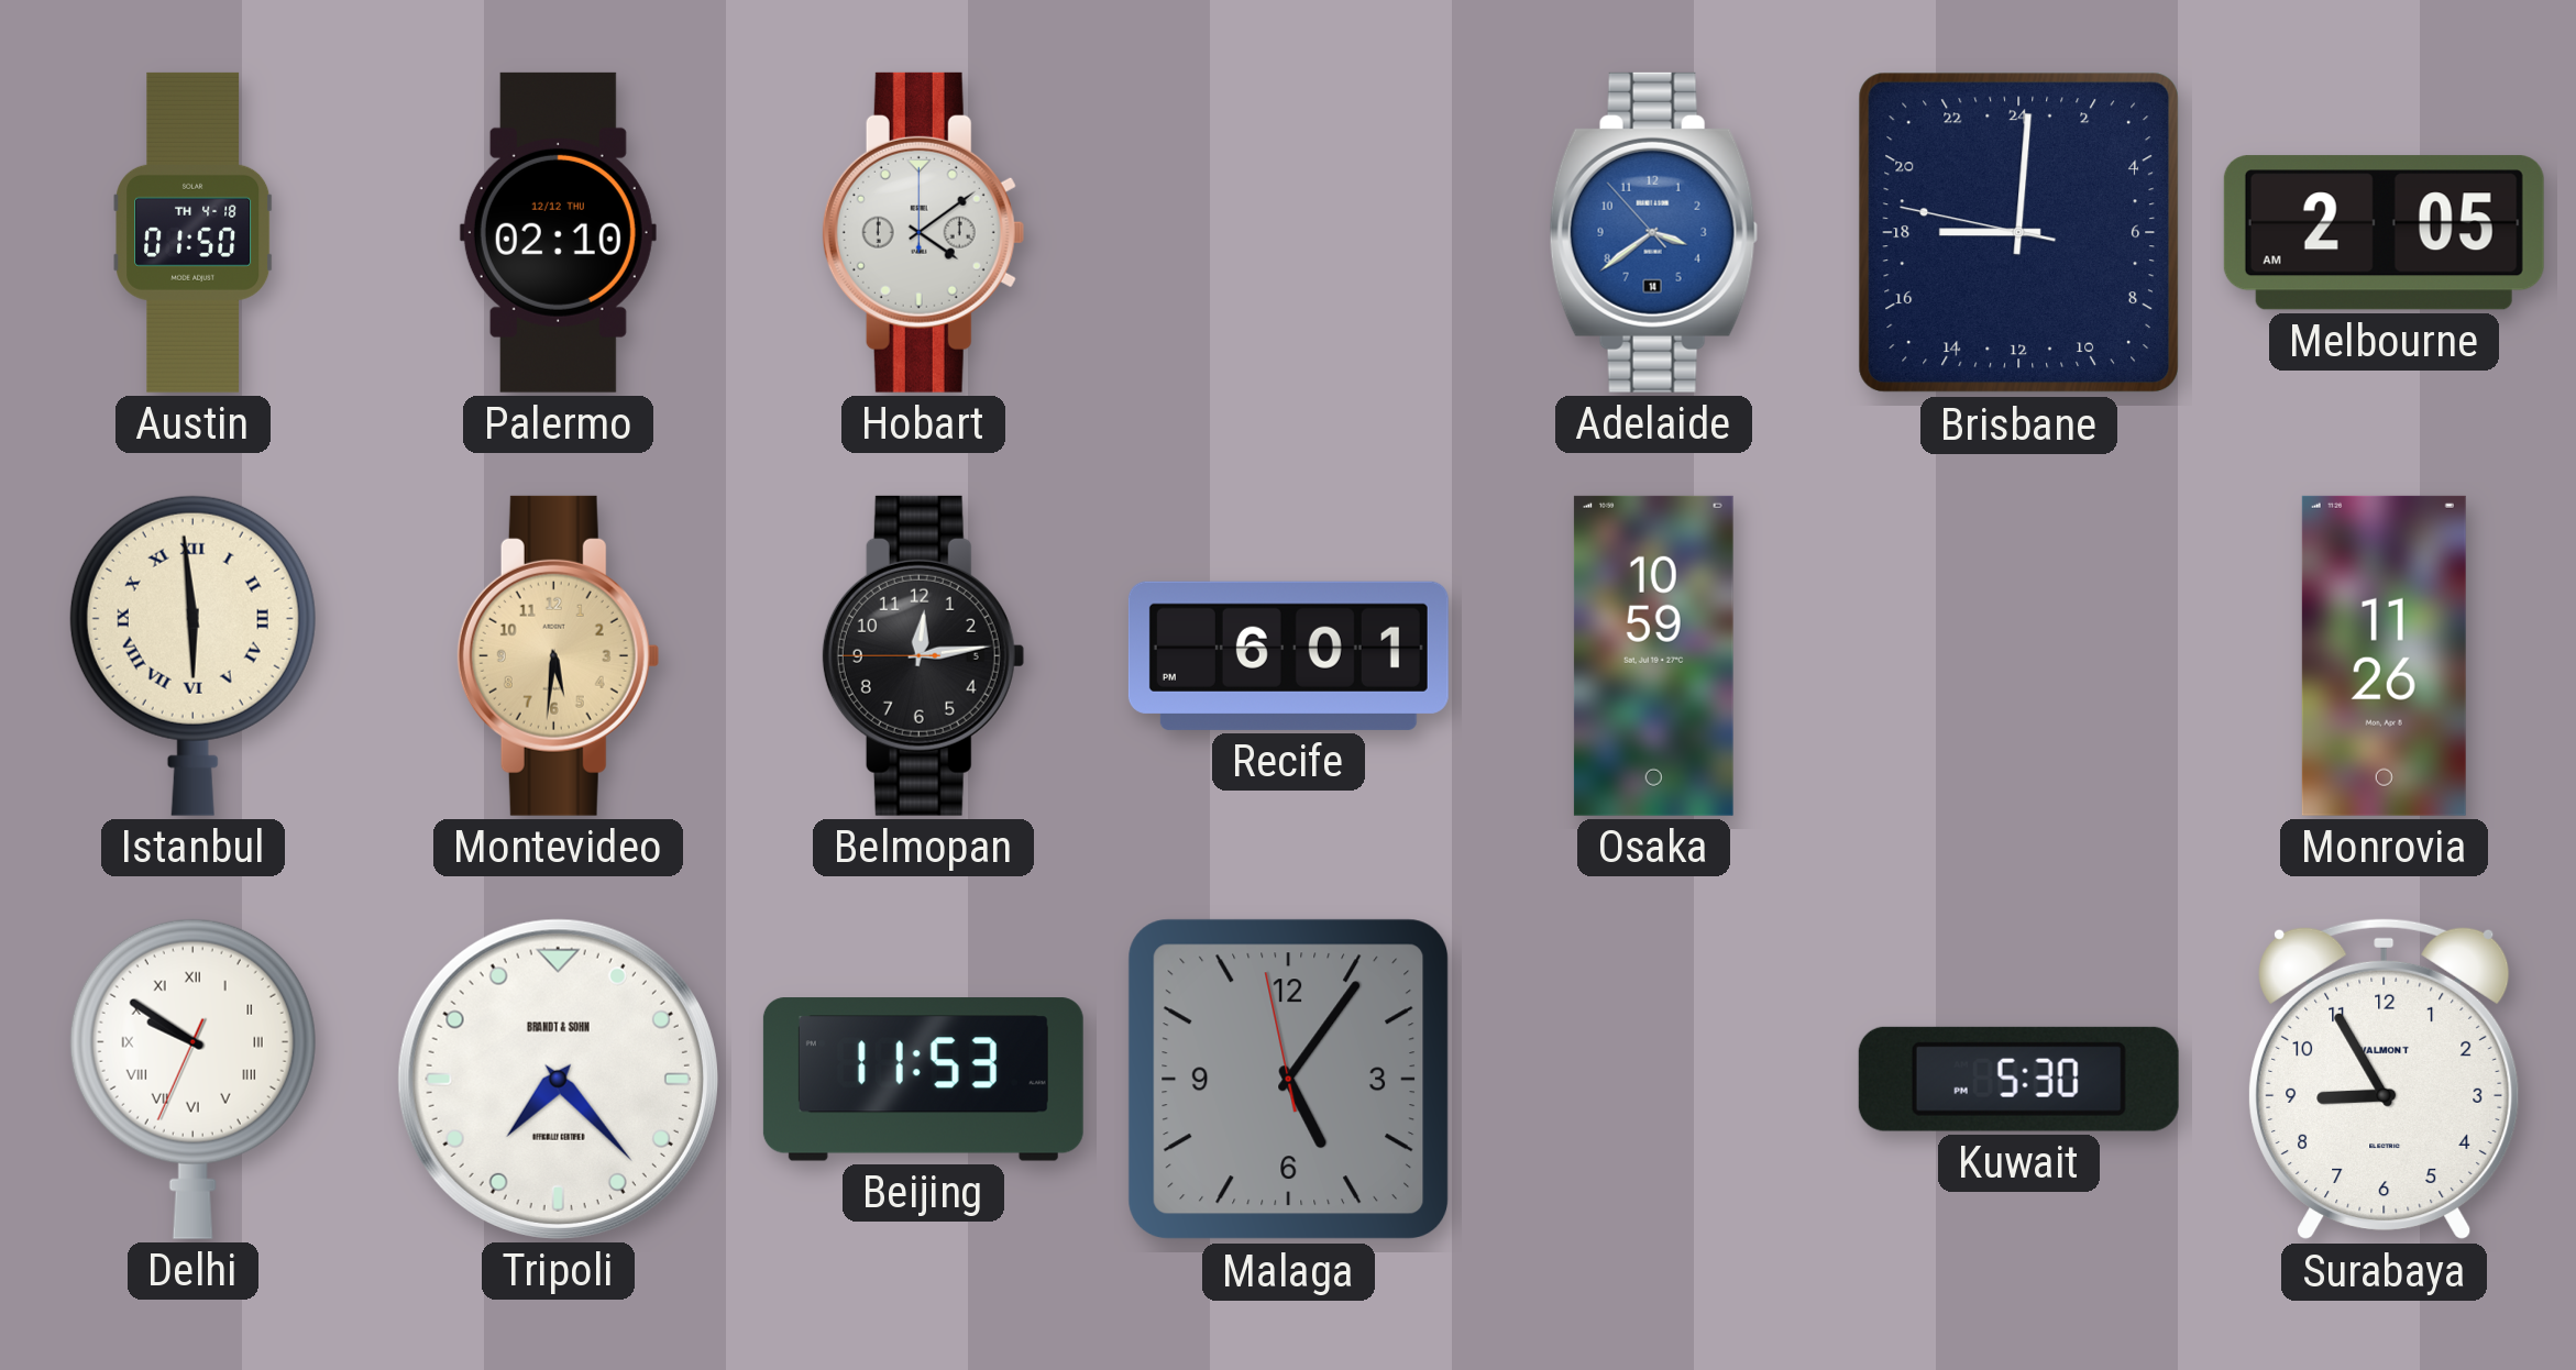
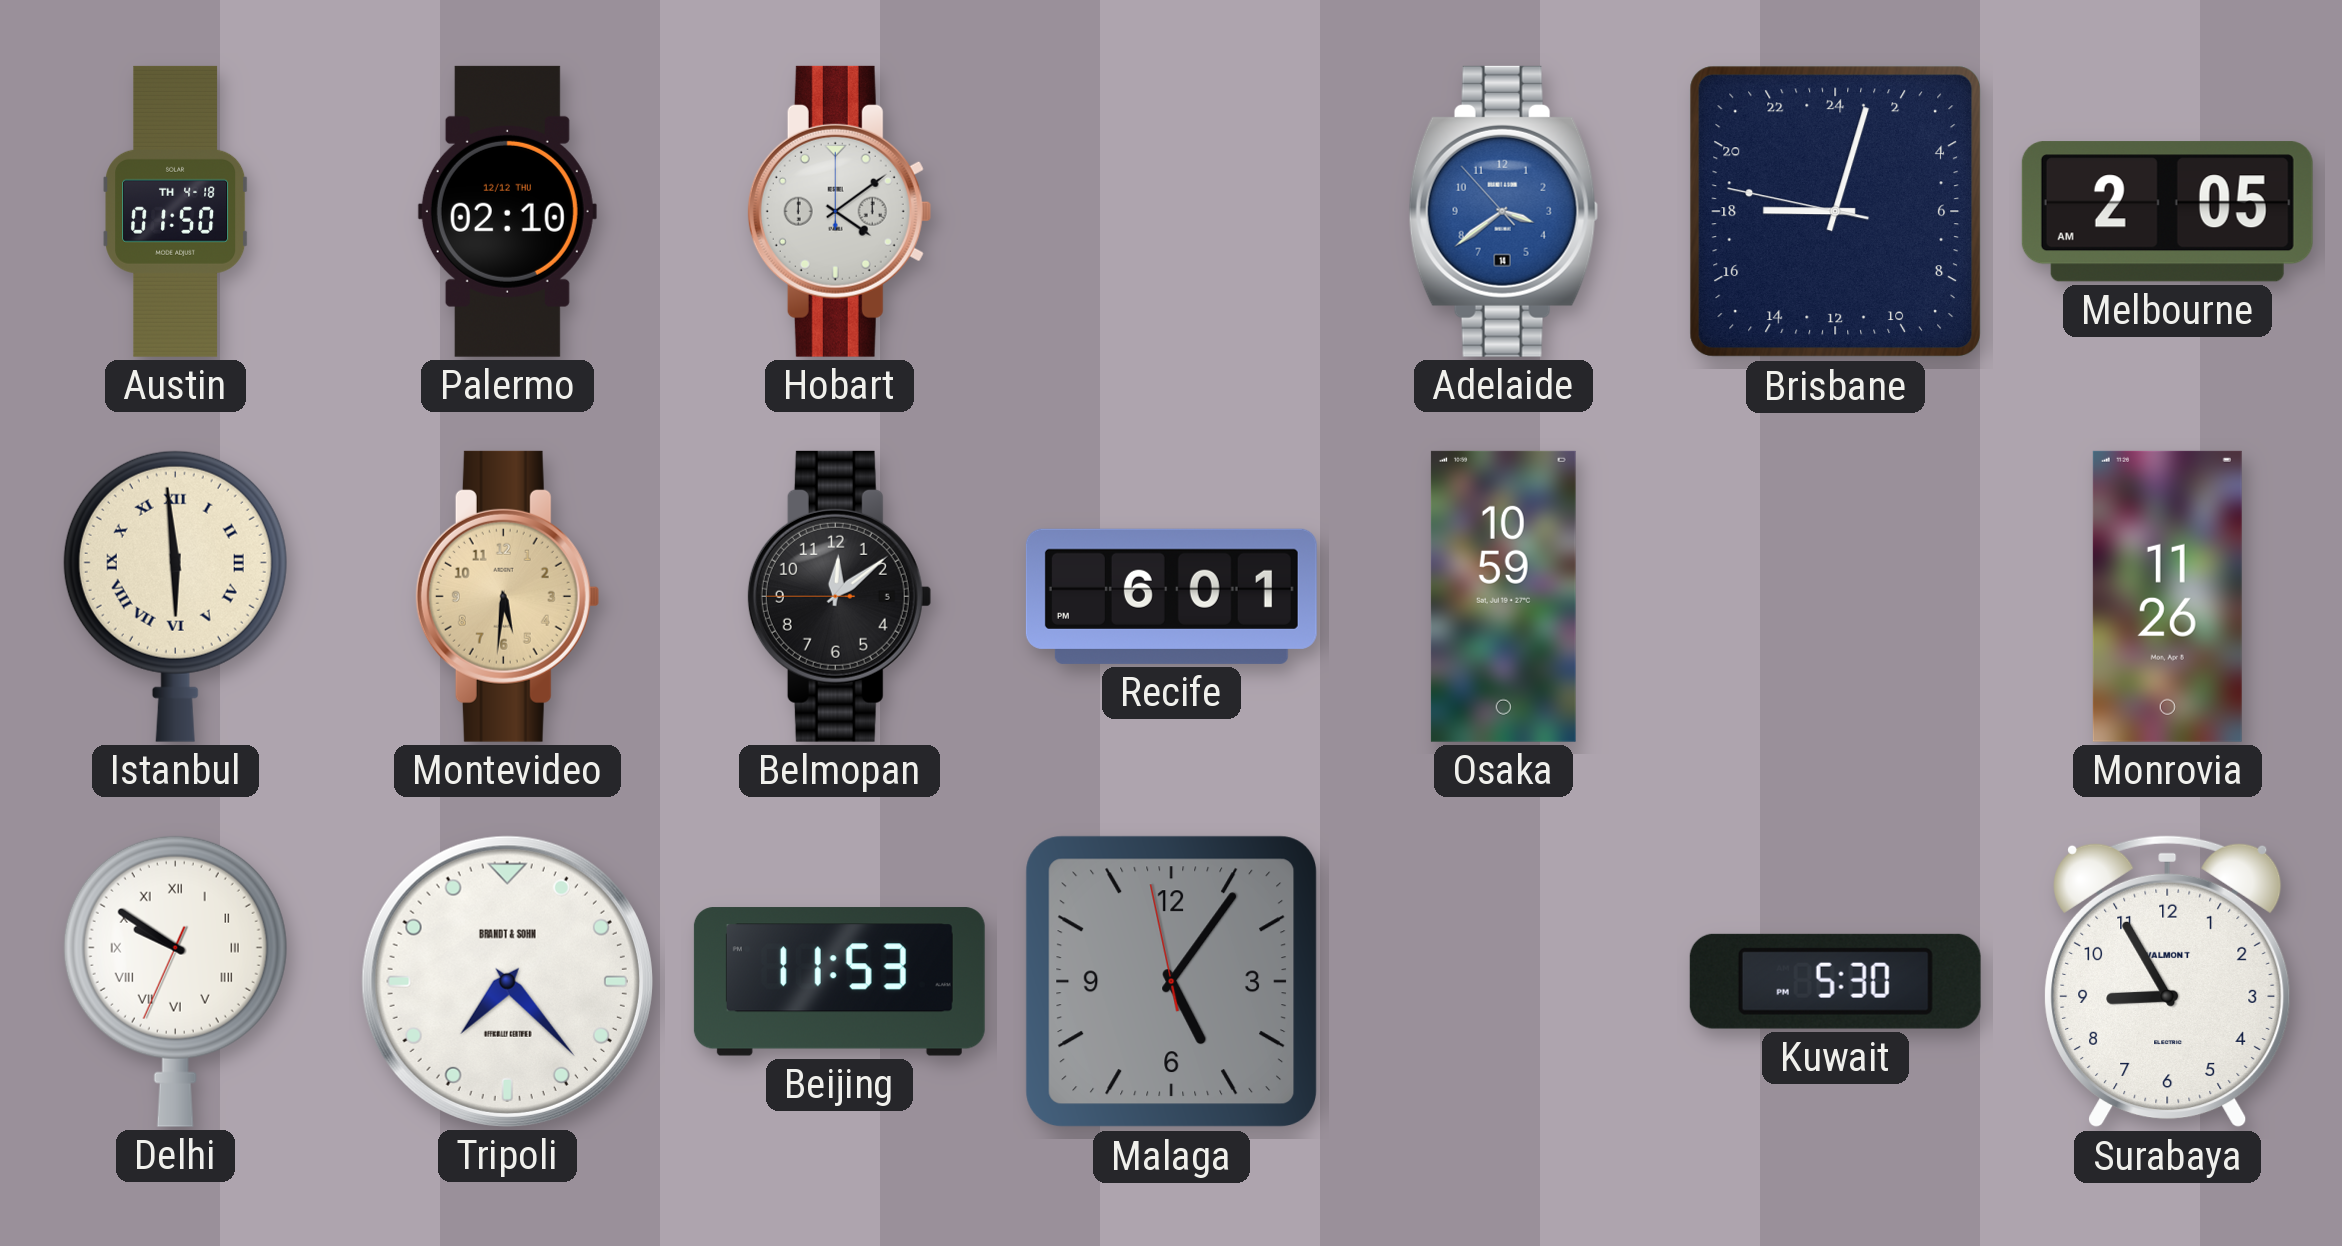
Brisbane: 18:00 -> 18:02 (1836, 212)
Belmopan: 12:13 -> 12:08 (839, 596)
